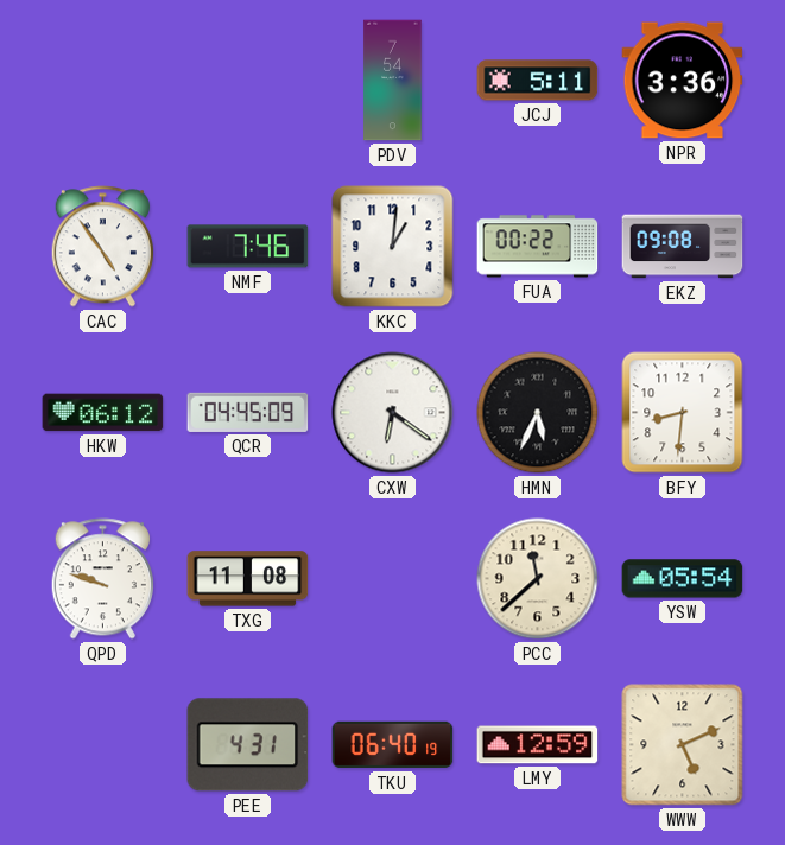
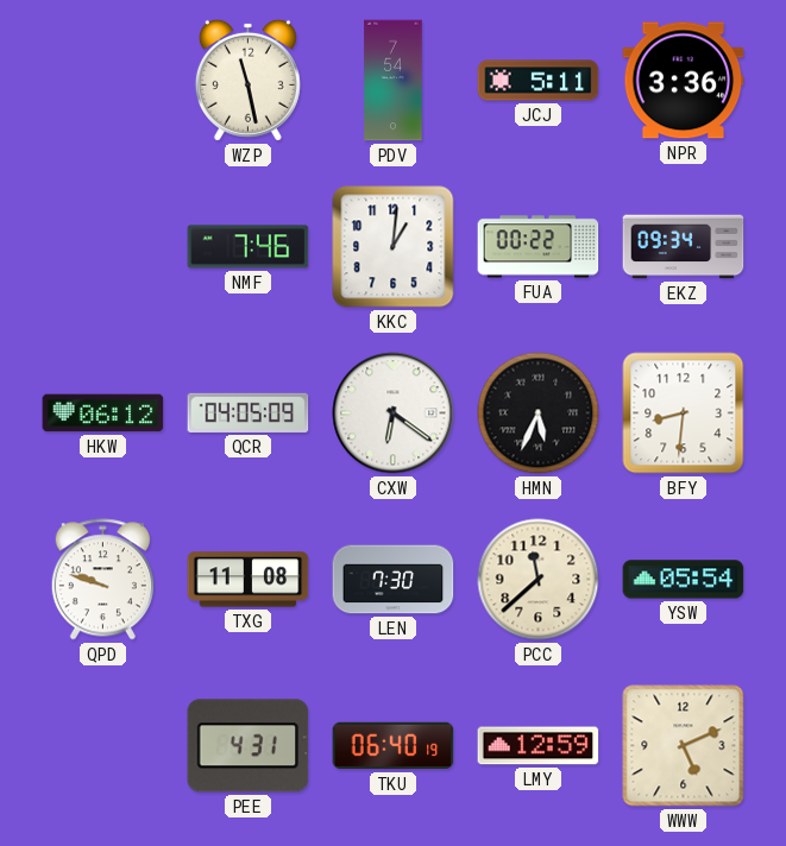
WZP: none -> 11:28 (247, 80)
CAC: 4:54 -> none (102, 247)
EKZ: 09:08 -> 09:34 (684, 247)
QCR: 04:45 -> 04:05 (249, 412)
LEN: none -> 7:30 (394, 580)
